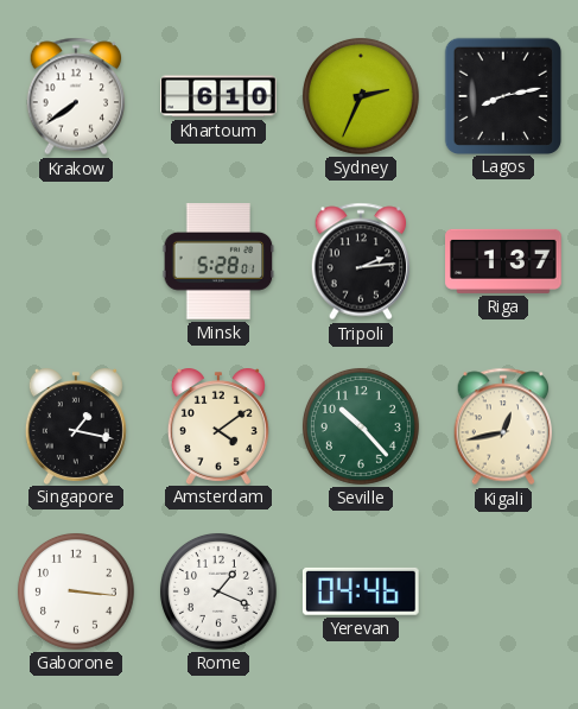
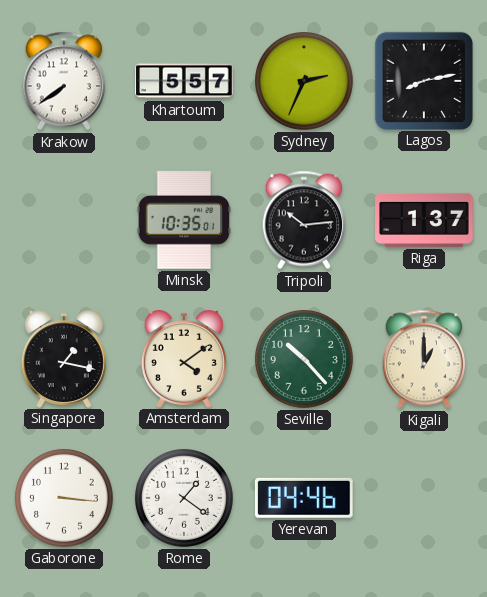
Khartoum: 6:10 -> 5:57 (184, 81)
Minsk: 5:28 -> 10:35 (184, 221)
Tripoli: 2:14 -> 10:14 (304, 220)
Kigali: 12:43 -> 1:00 (424, 359)
Rome: 1:19 -> 1:21 (184, 498)
